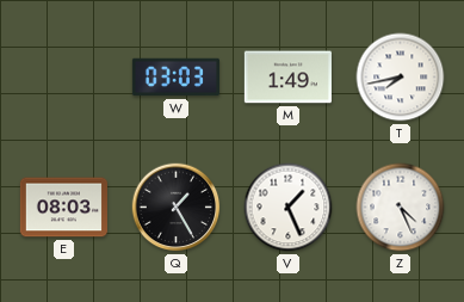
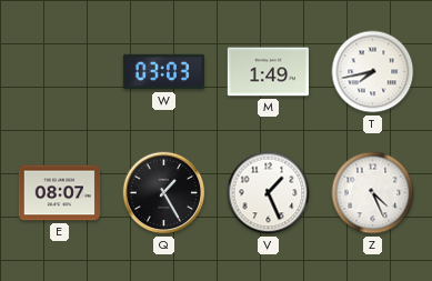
E: 08:03 -> 08:07 (59, 193)
